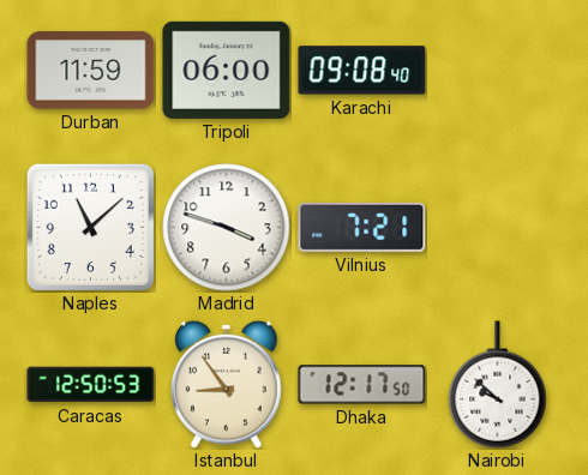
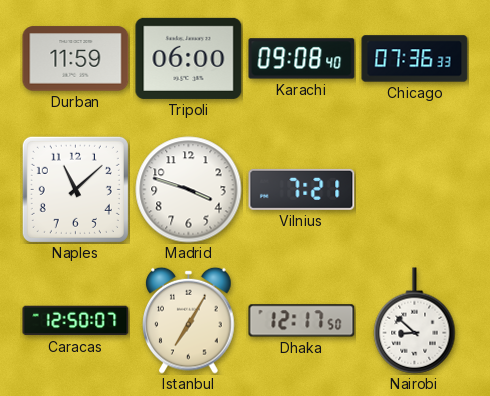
Chicago: none -> 07:36 (415, 59)
Caracas: 12:50:53 -> 12:50:07 (76, 321)
Istanbul: 8:54 -> 7:05 (189, 320)
Nairobi: 9:52 -> 8:52 (415, 321)
